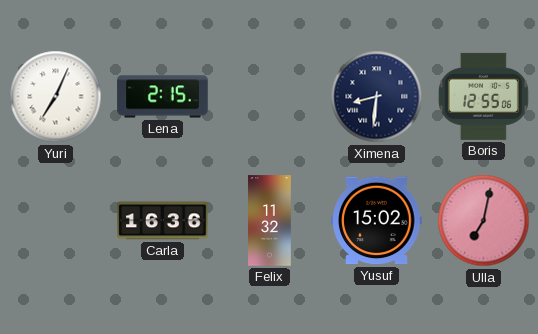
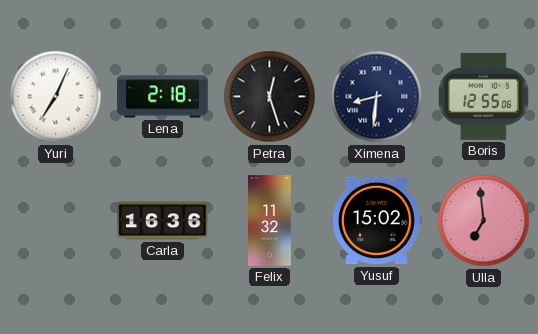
Lena: 2:15 -> 2:18 (163, 97)
Petra: none -> 12:27 (270, 97)
Ulla: 7:02 -> 6:59 (484, 221)
